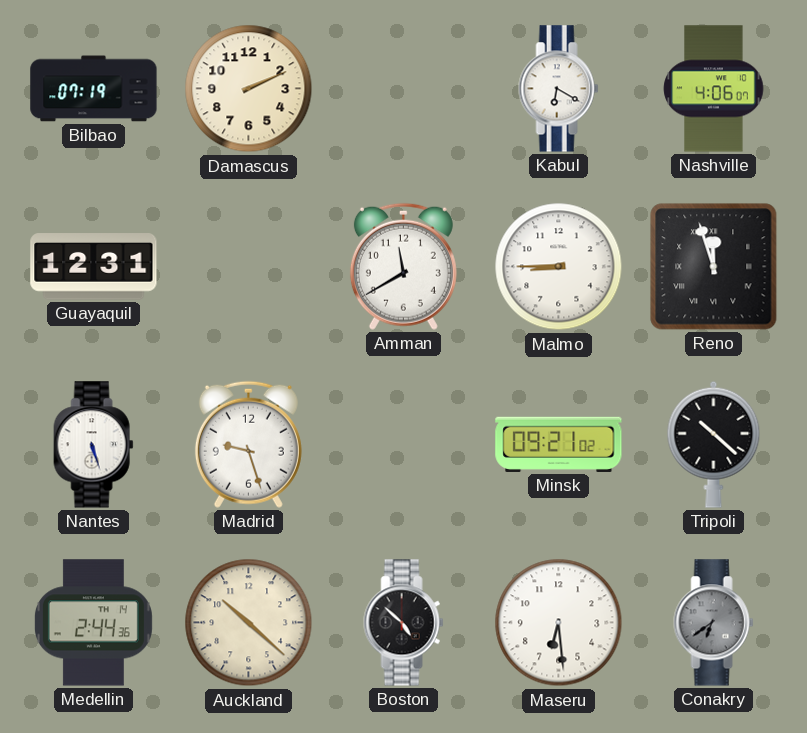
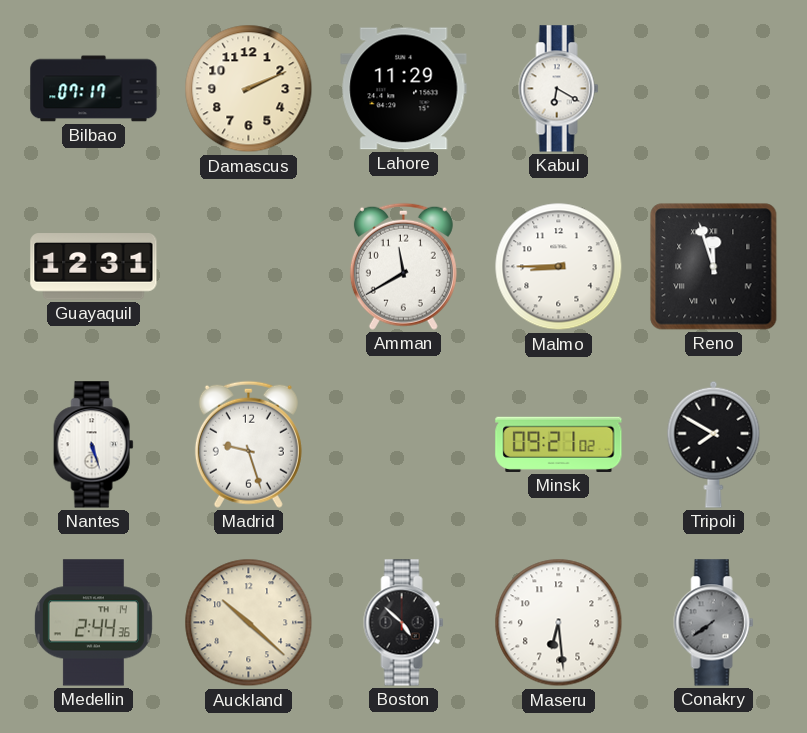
Bilbao: 07:19 -> 07:17 (94, 89)
Lahore: none -> 11:29 (404, 89)
Nashville: 4:06 -> none (714, 89)
Tripoli: 10:22 -> 7:50 (714, 444)
Conakry: 6:39 -> 7:39 (714, 623)
